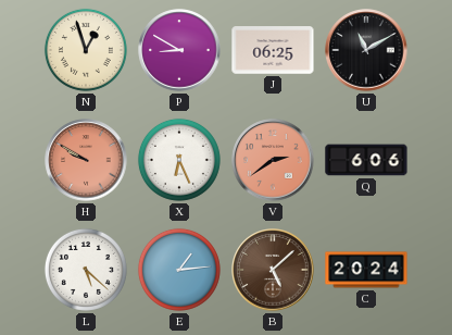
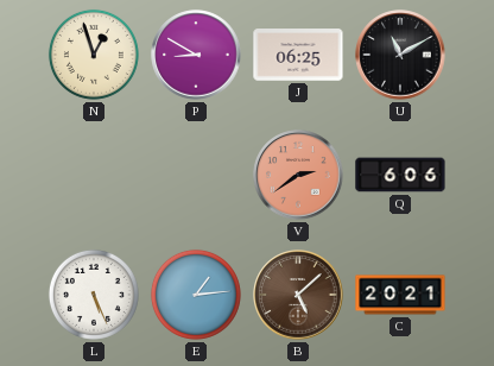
H: 9:50 -> none (86, 160)
X: 6:26 -> none (179, 160)
L: 5:22 -> 5:26 (94, 295)
C: 20:24 -> 20:21 (400, 295)
